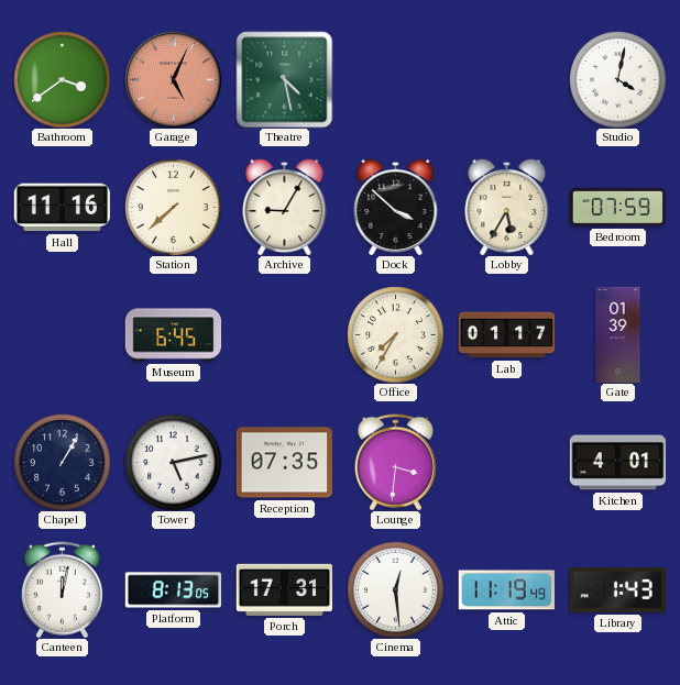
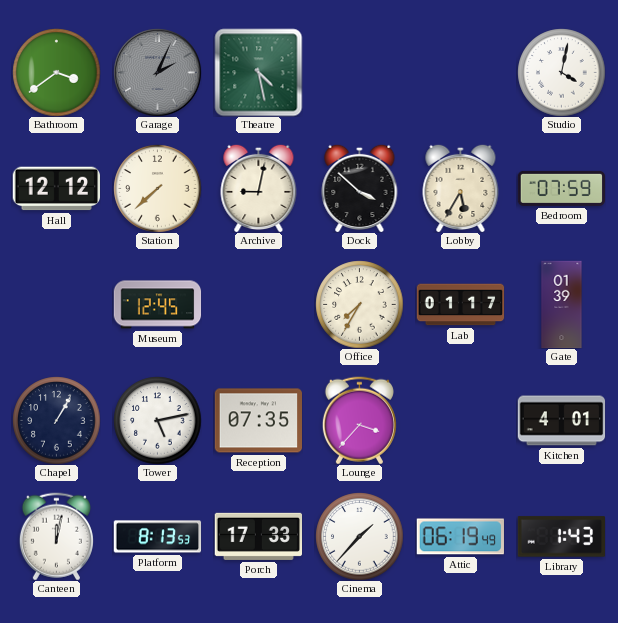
Garage: 5:04 -> 2:04 (157, 72)
Garage dial: salmon -> grey (157, 72)
Hall: 11:16 -> 12:12 (56, 189)
Archive: 9:05 -> 9:02 (259, 188)
Museum: 6:45 -> 12:45 (157, 305)
Lounge: 3:31 -> 3:37 (359, 420)
Platform: 8:13:05 -> 8:13:53 (157, 537)
Porch: 17:31 -> 17:33 (258, 536)
Cinema: 12:29 -> 1:37 (359, 536)
Attic: 11:19 -> 06:19 (460, 537)
